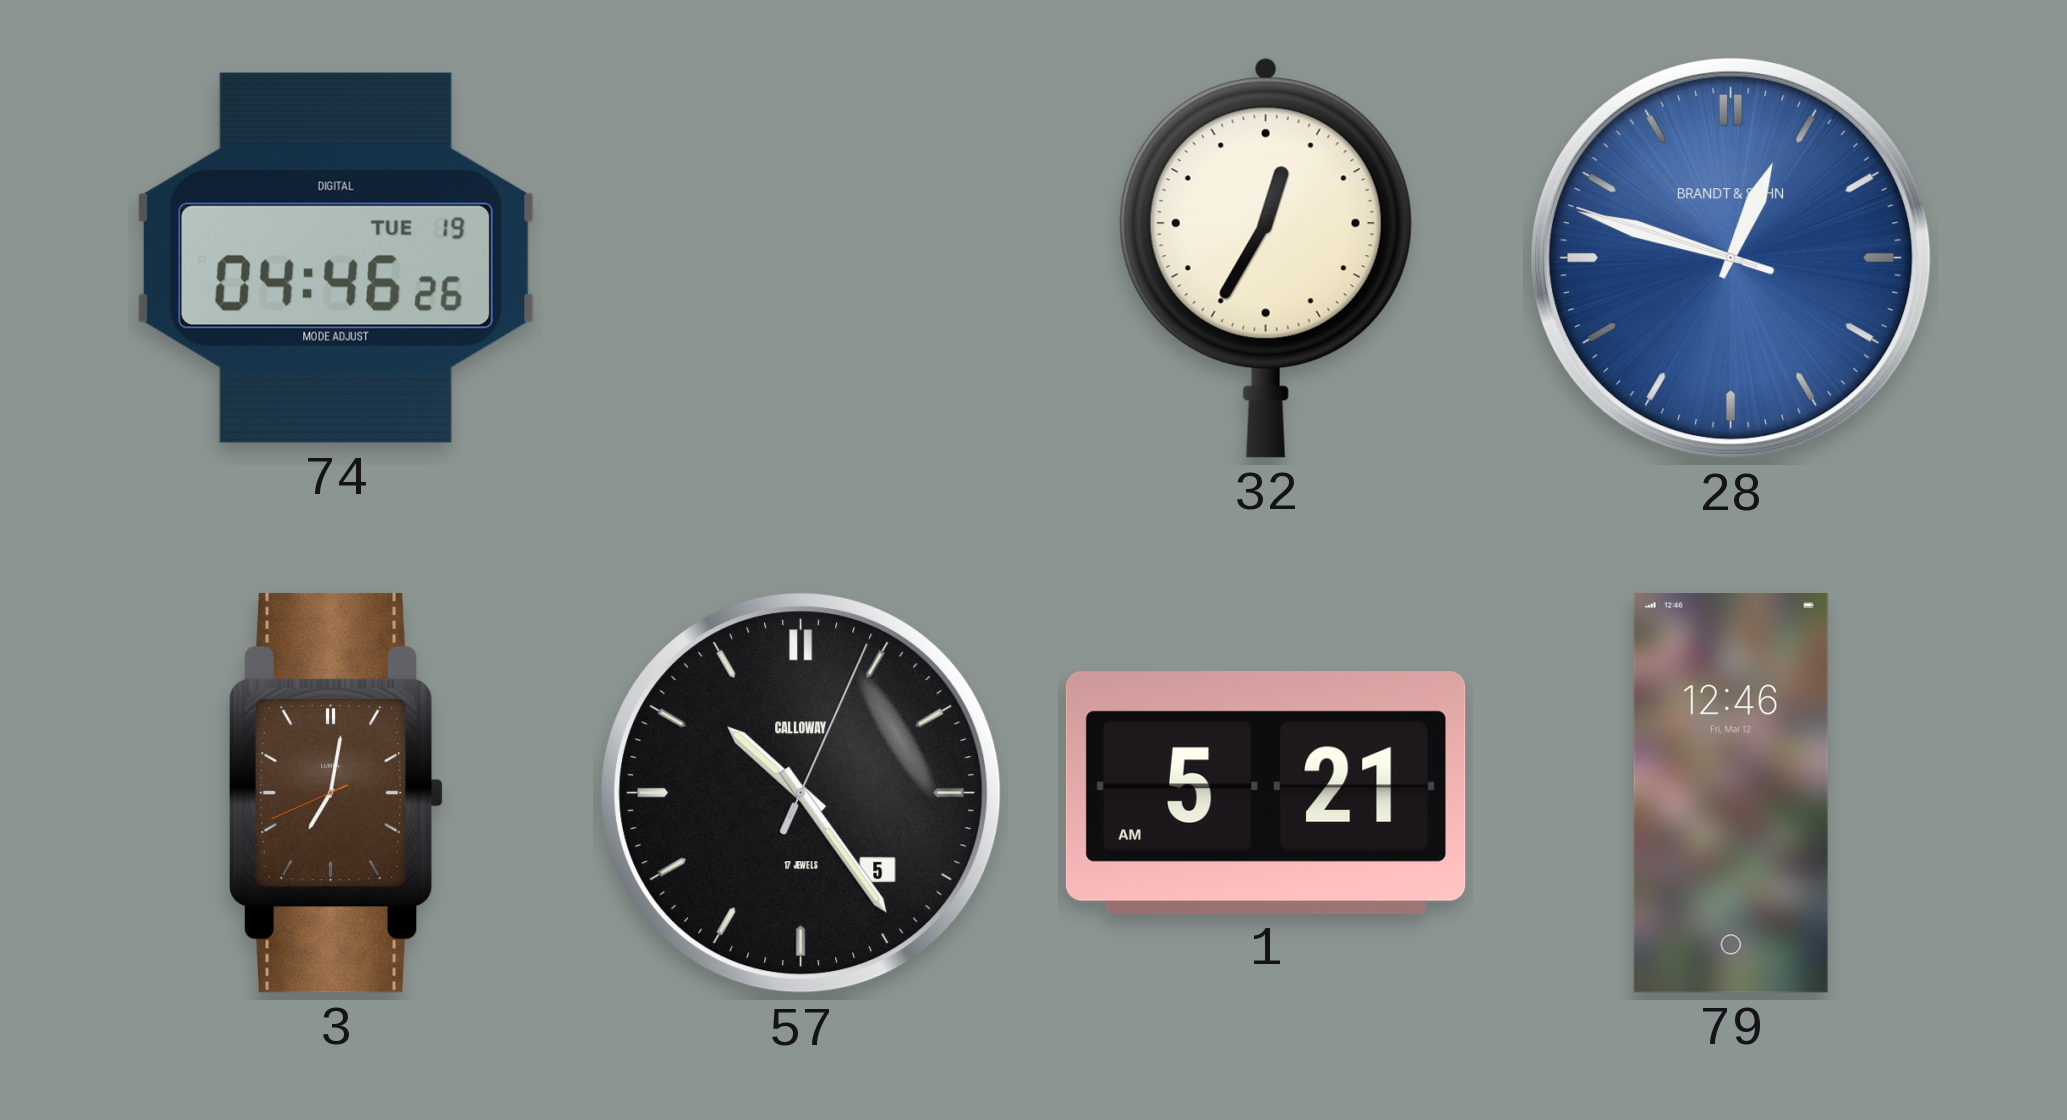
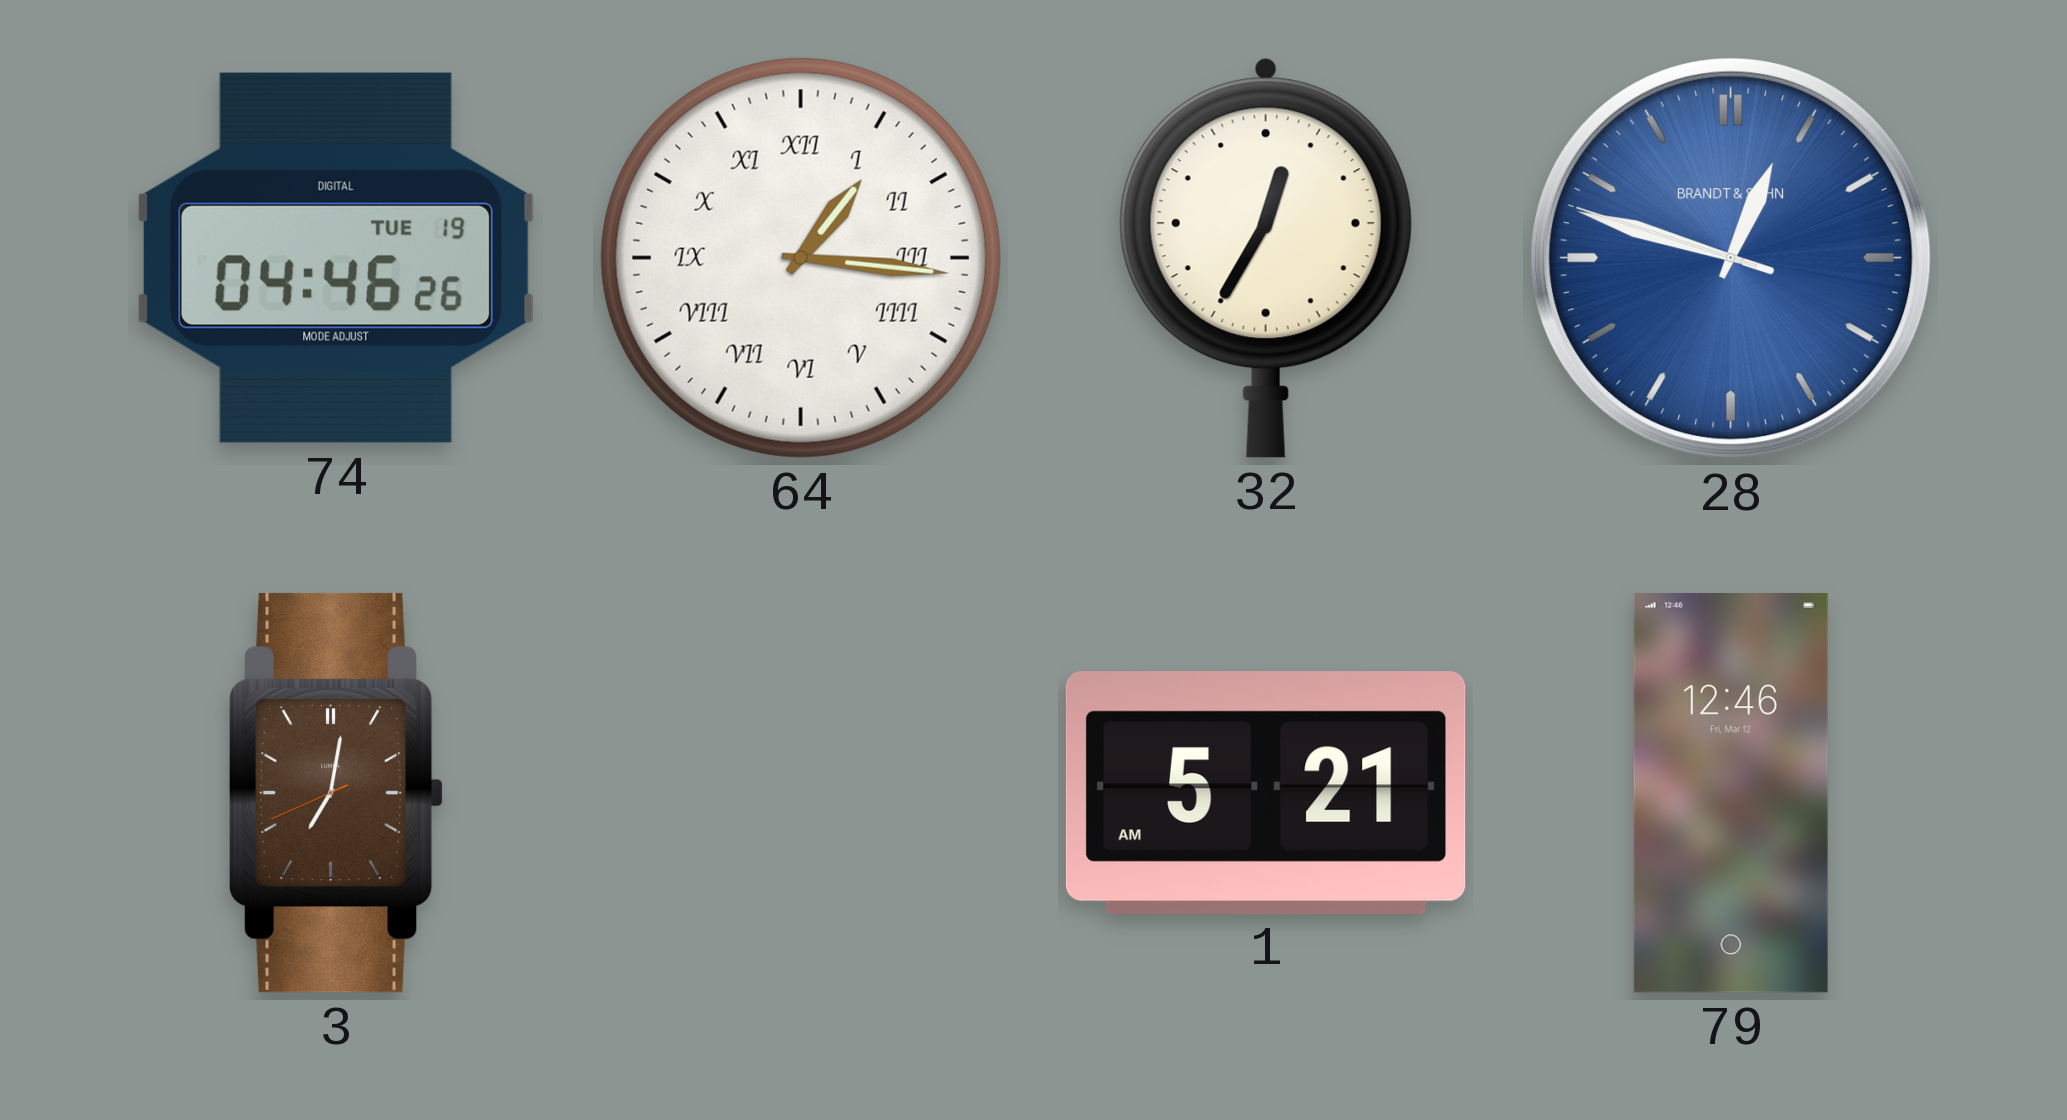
64: none -> 1:16 (801, 258)
57: 10:24 -> none (802, 794)
